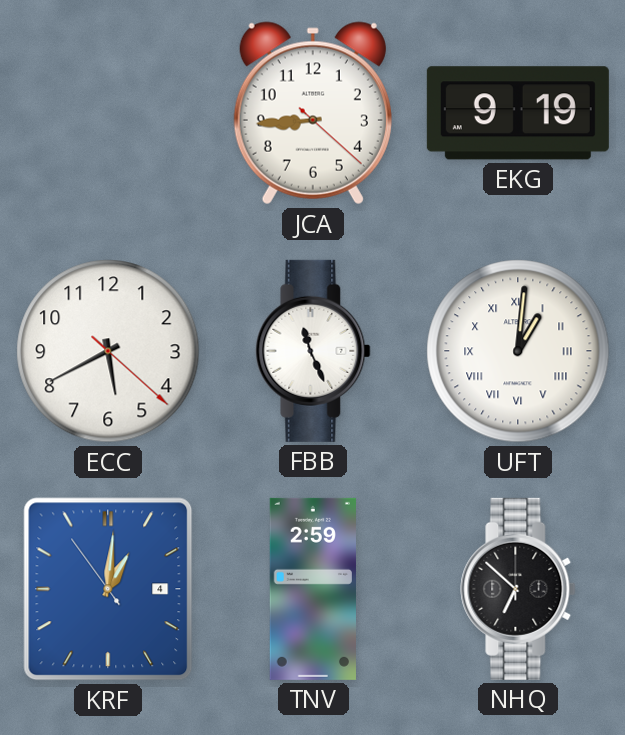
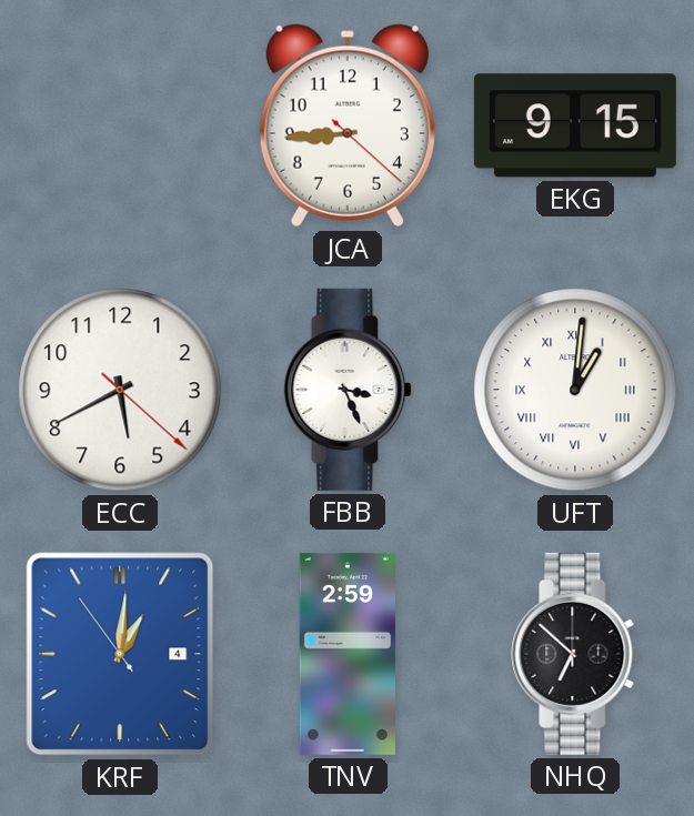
EKG: 9:19 -> 9:15 (575, 125)
FBB: 11:26 -> 3:26 (348, 390)
